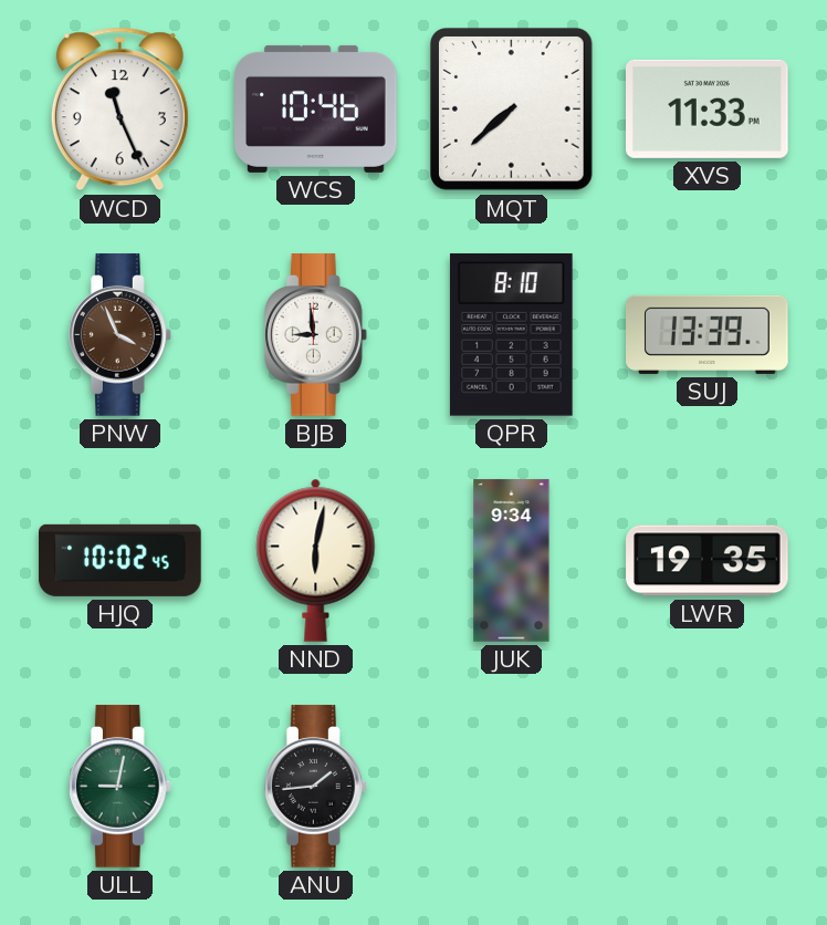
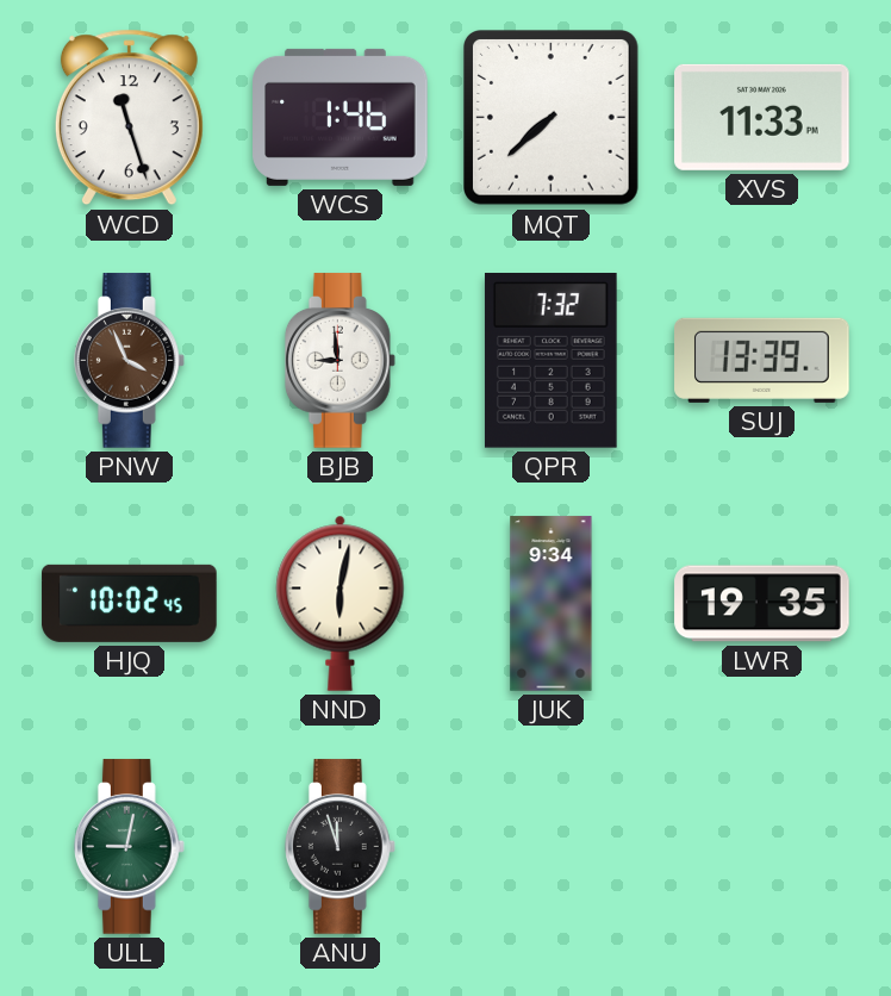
WCD: 11:26 -> 11:27 (129, 118)
WCS: 10:46 -> 1:46 (341, 117)
QPR: 8:10 -> 7:32 (552, 361)
ANU: 1:44 -> 11:57 (339, 847)
